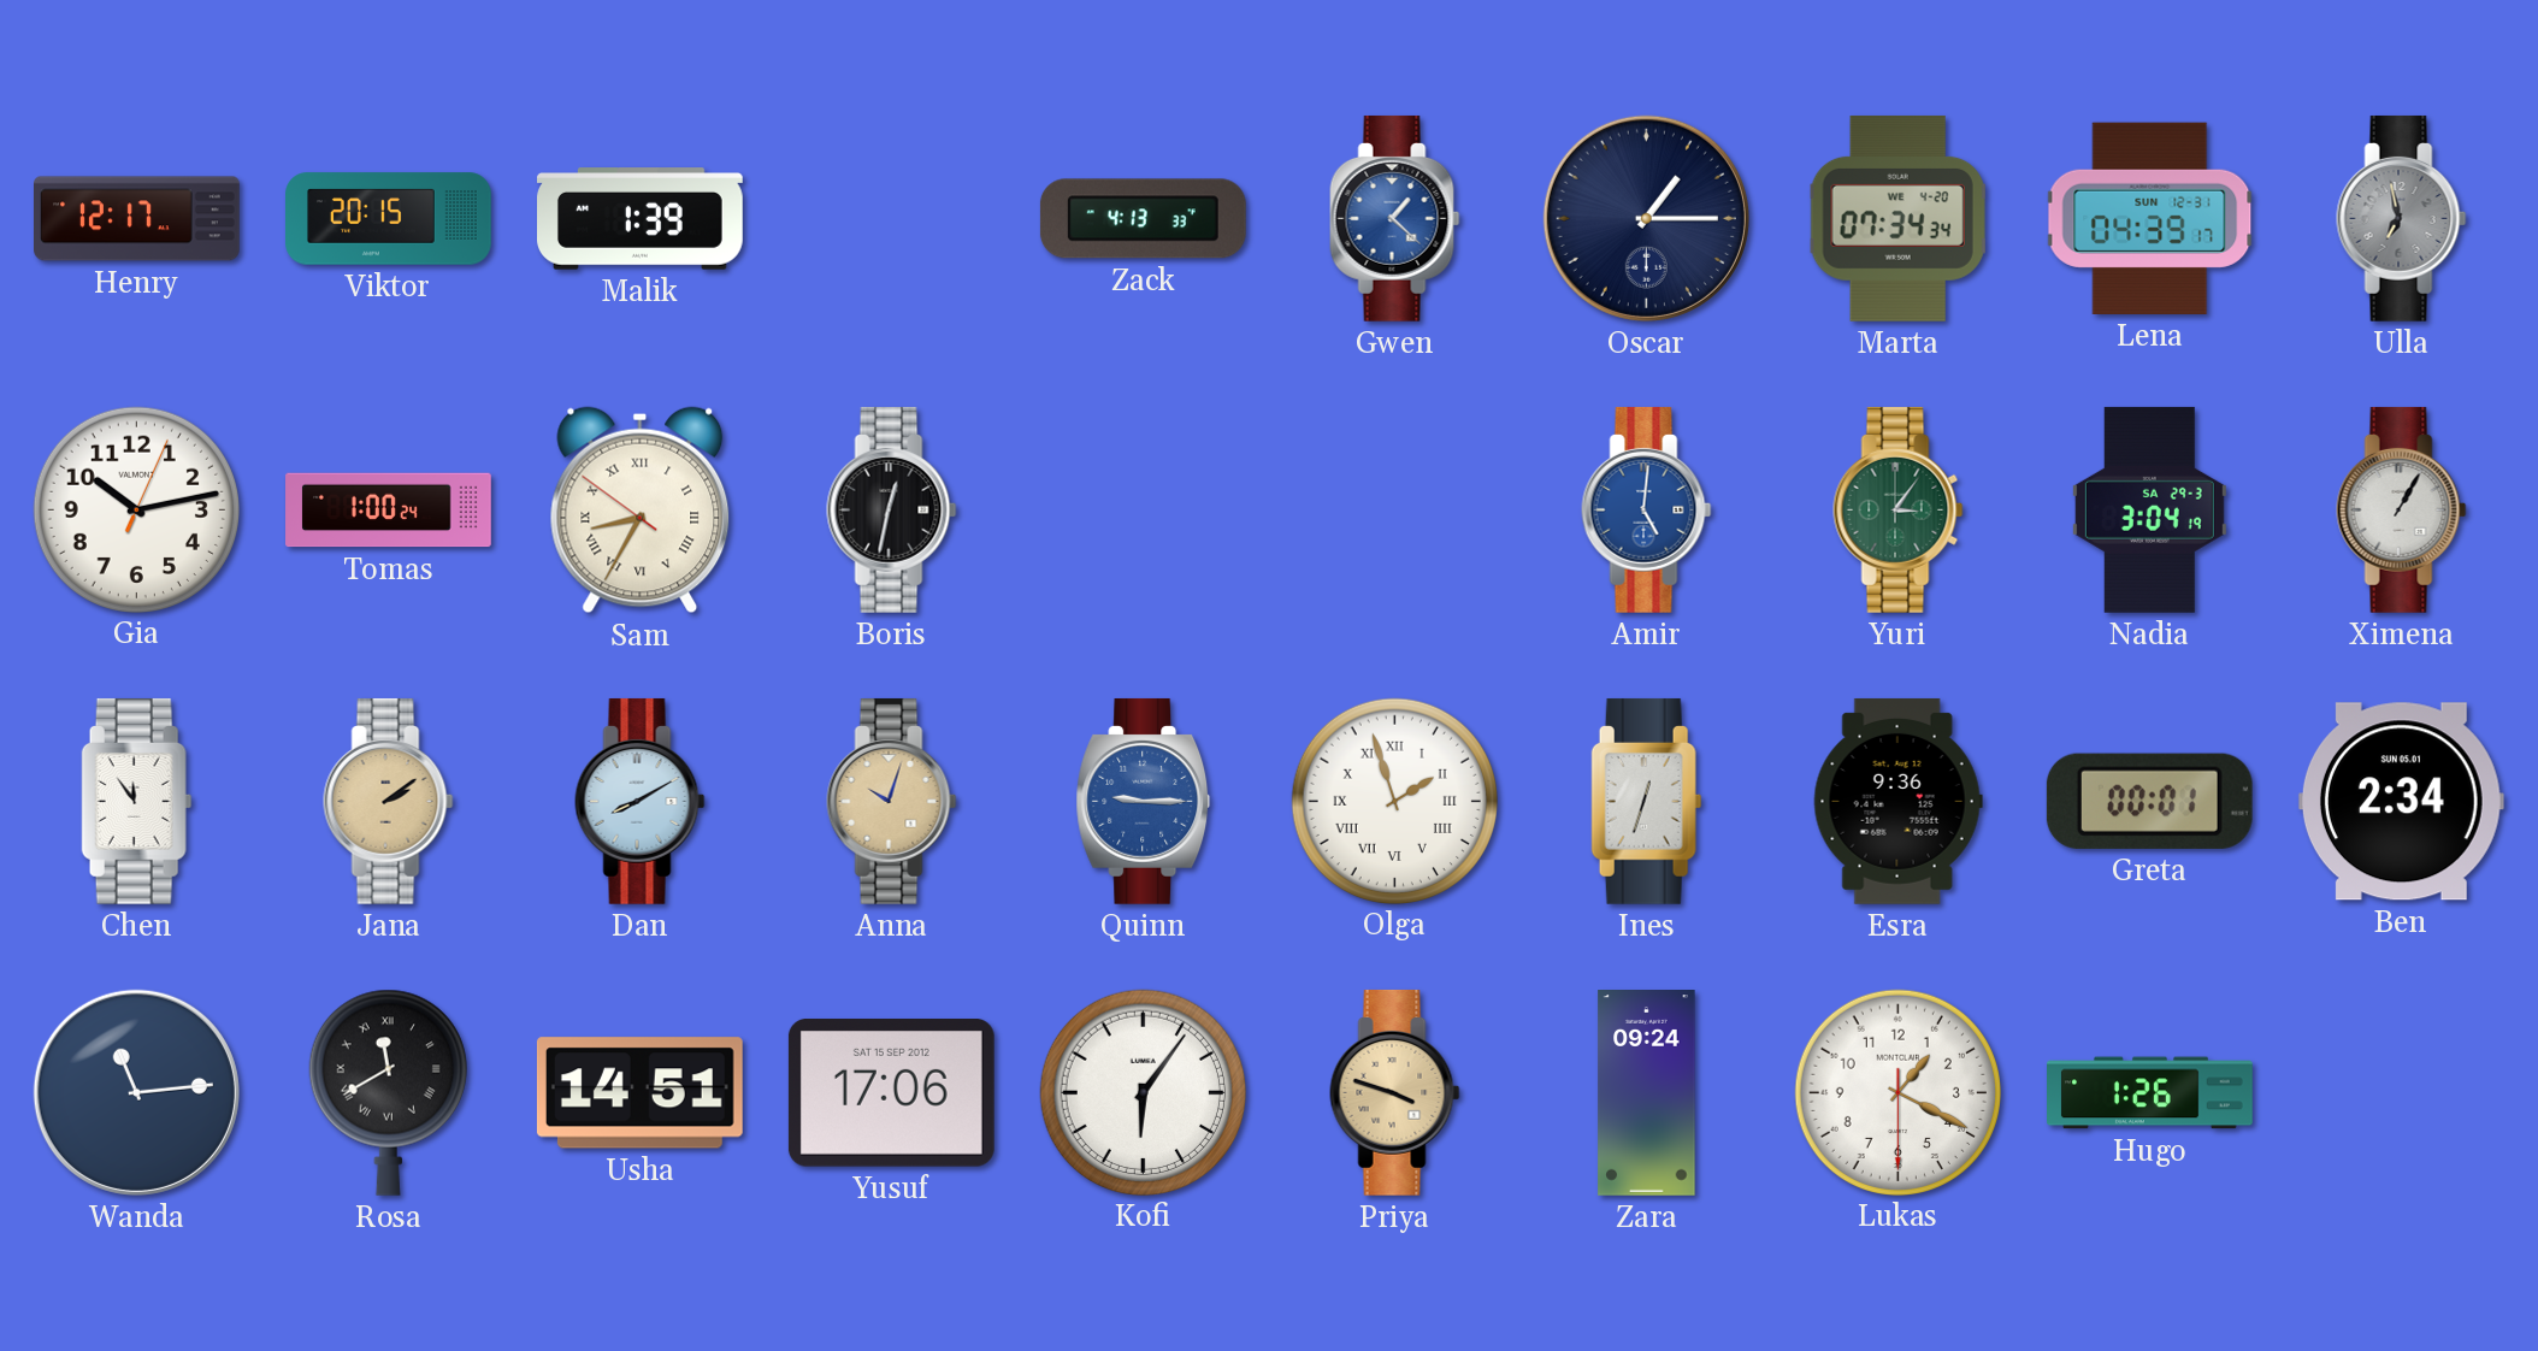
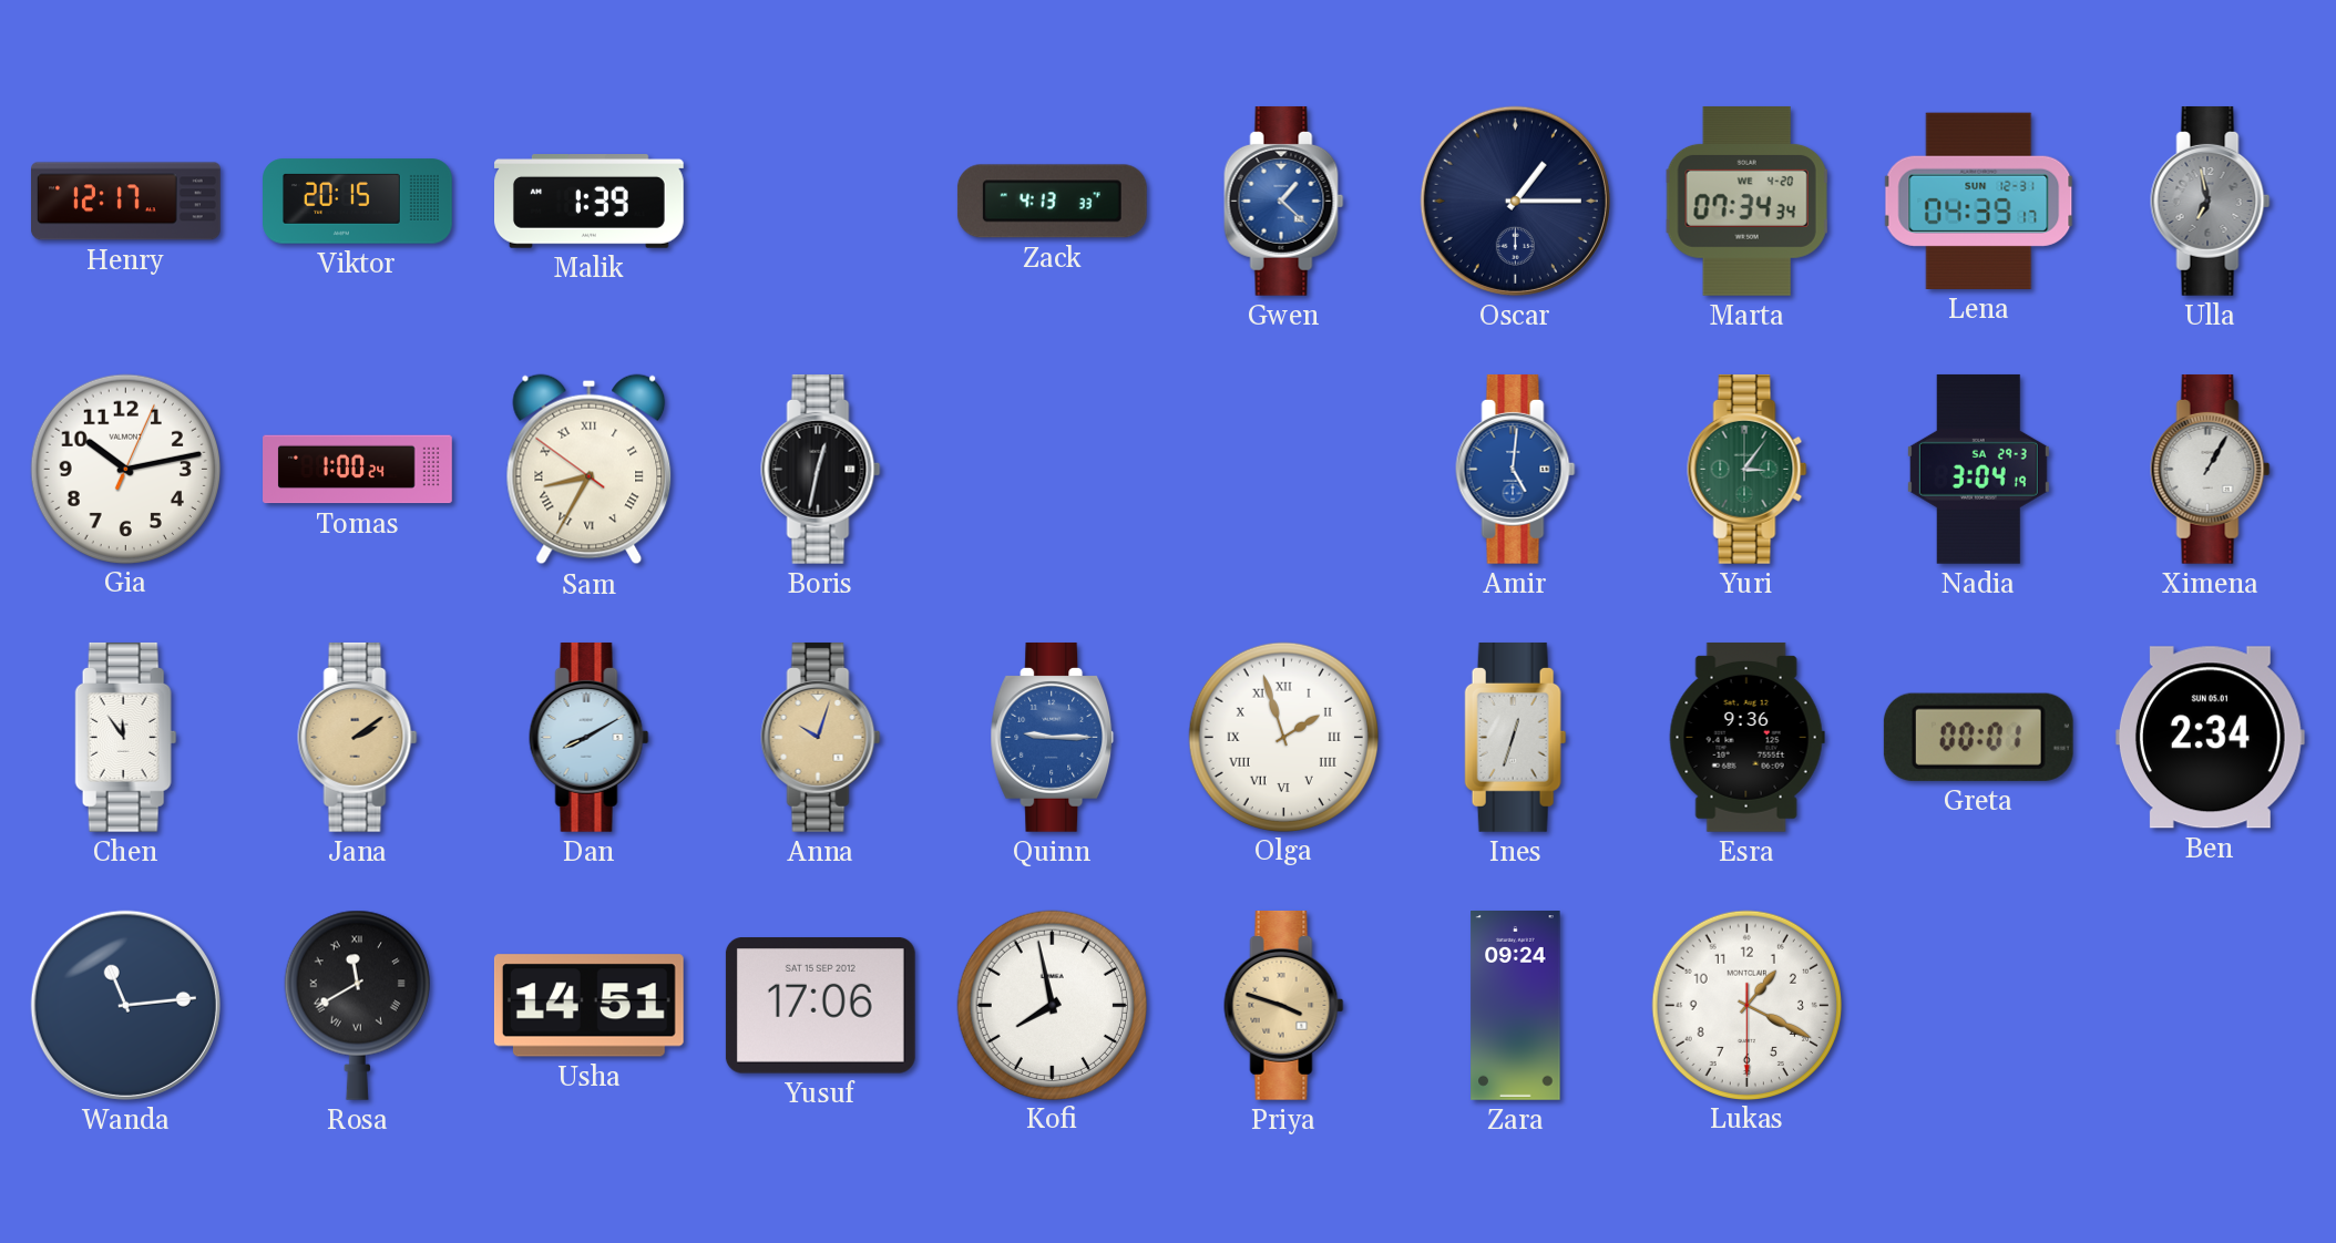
Kofi: 6:06 -> 7:58 (1052, 1005)
Hugo: 1:26 -> none (2150, 1093)
